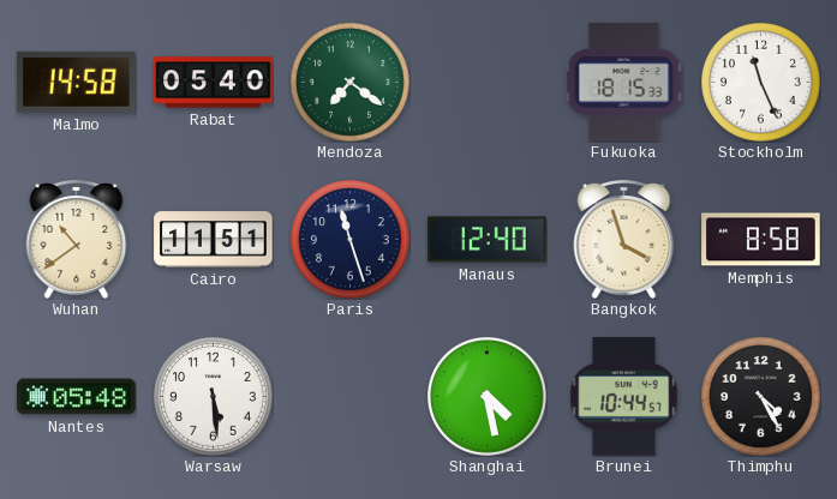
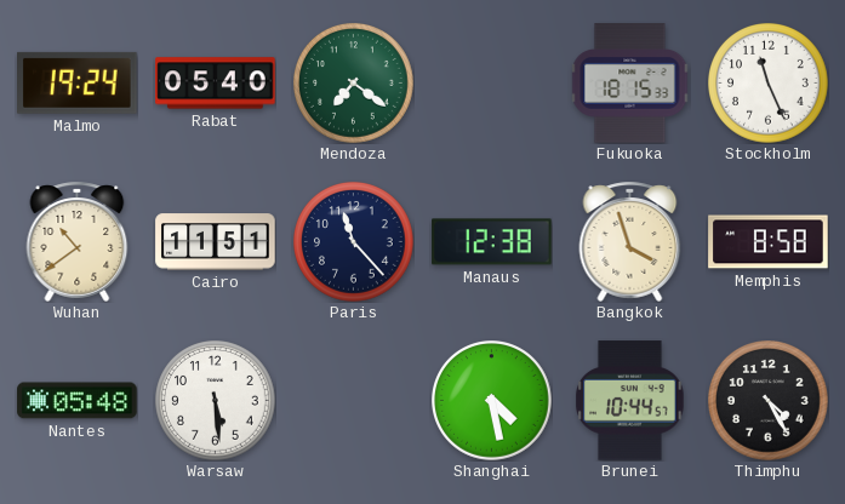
Malmo: 14:58 -> 19:24 (78, 82)
Paris: 11:27 -> 11:23 (354, 242)
Manaus: 12:40 -> 12:38 (492, 242)
